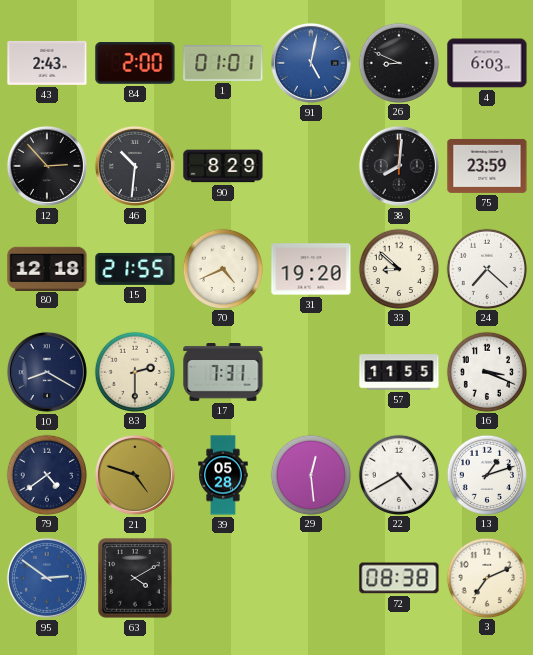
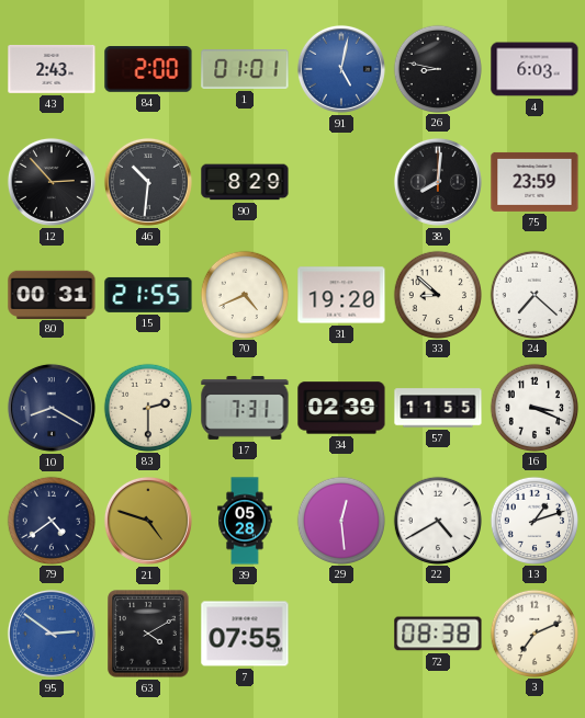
26: 8:49 -> 8:47 (437, 68)
80: 12:18 -> 00:31 (52, 294)
34: none -> 02:39 (341, 408)
7: none -> 07:55 (245, 634)
